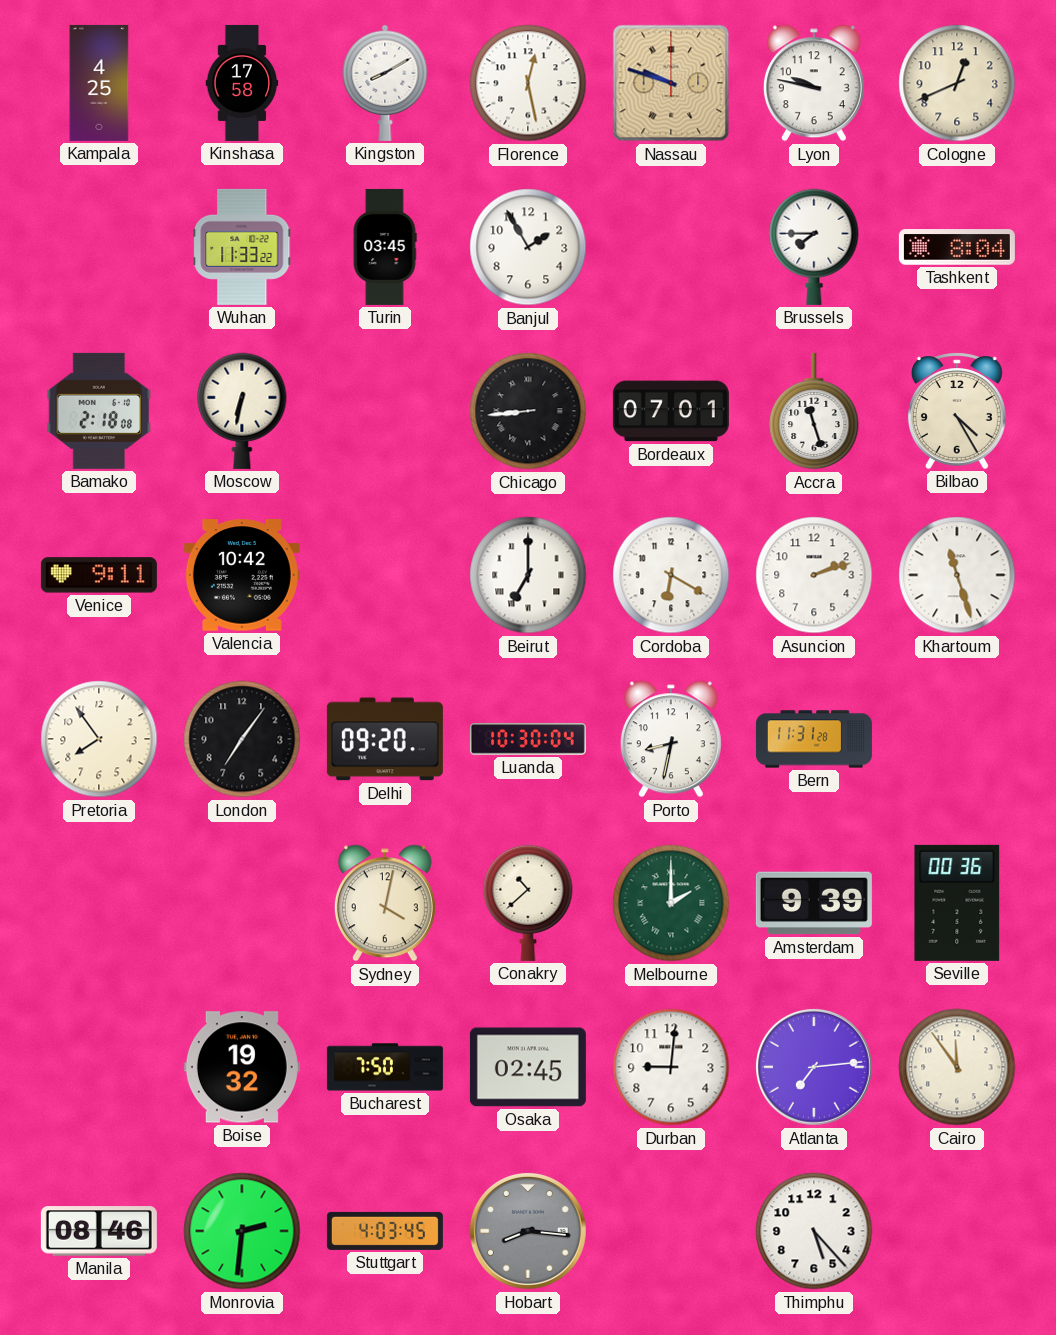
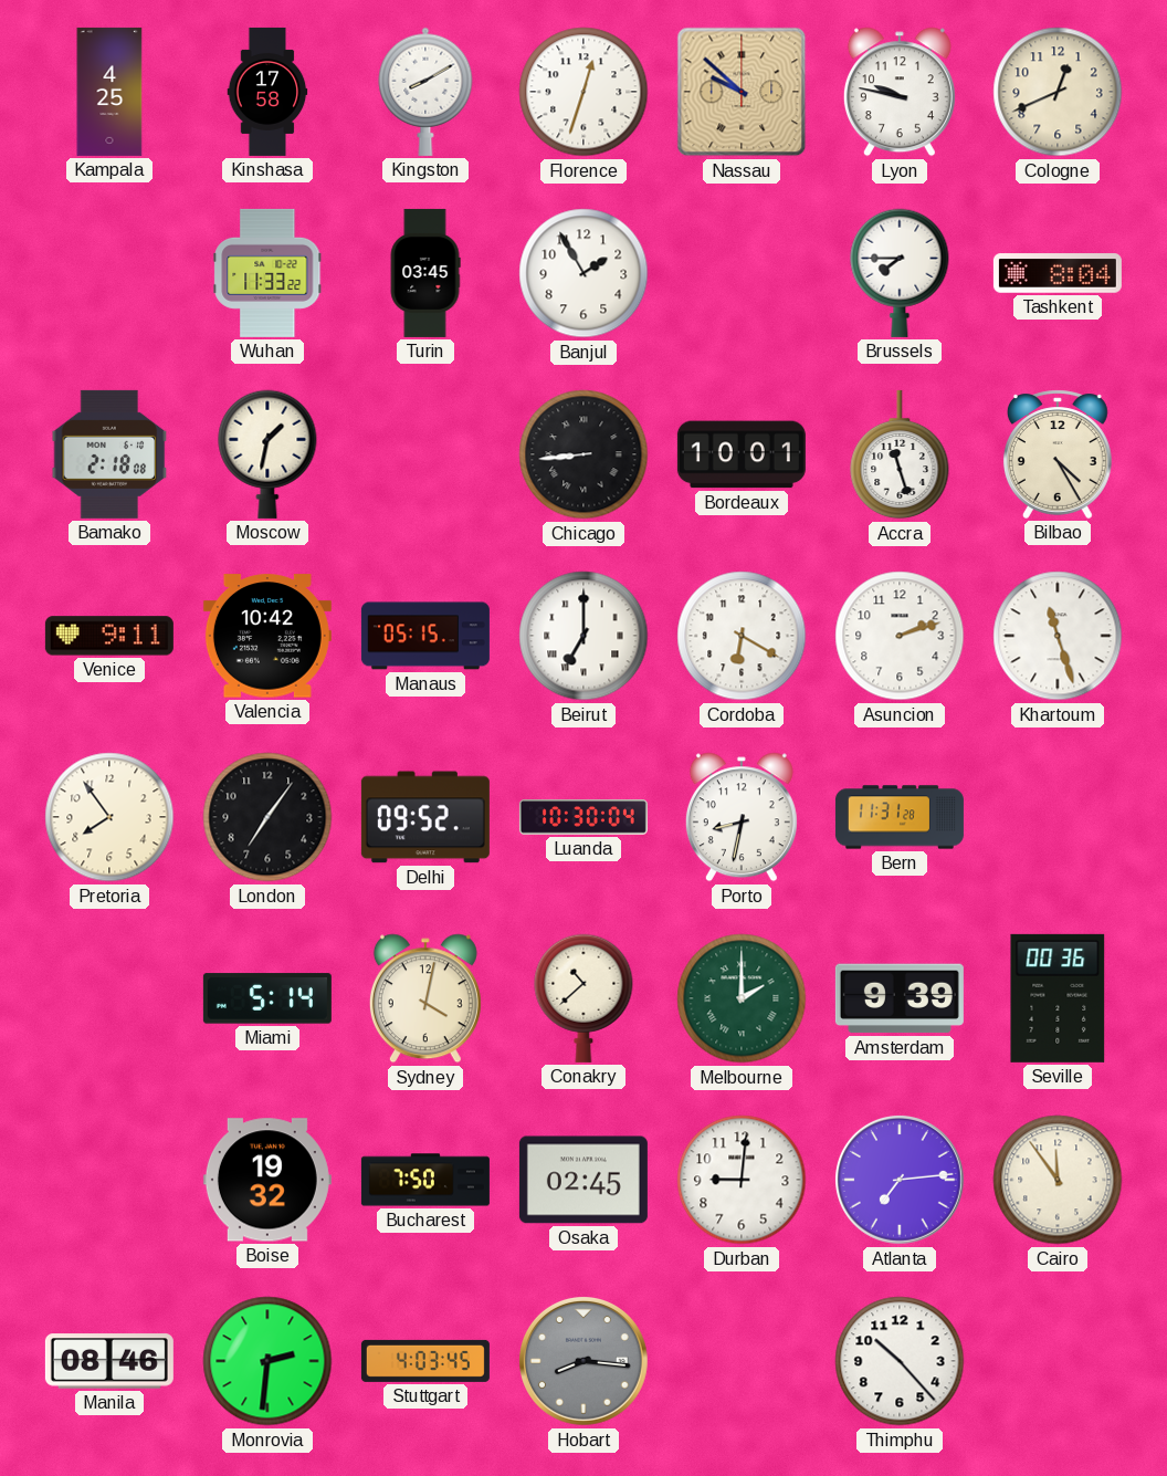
Florence: 12:28 -> 12:33 (583, 92)
Nassau: 9:48 -> 9:52 (742, 92)
Moscow: 6:32 -> 1:32 (267, 454)
Bordeaux: 07:01 -> 10:01 (742, 454)
Manaus: none -> 05:15 (425, 636)
Delhi: 09:20 -> 09:52 (425, 817)
Miami: none -> 5:14 (267, 998)
Thimphu: 5:23 -> 10:23 (900, 1361)
